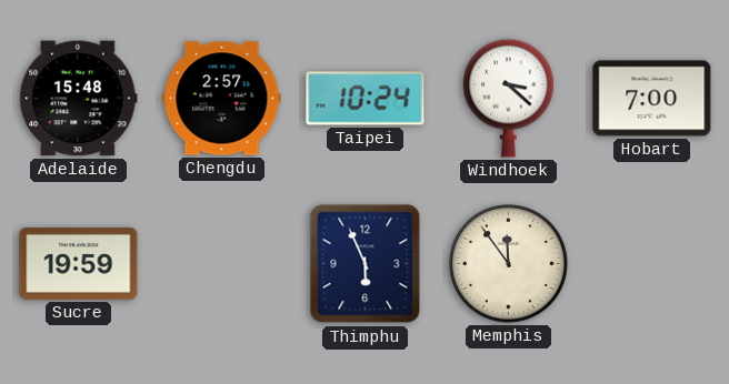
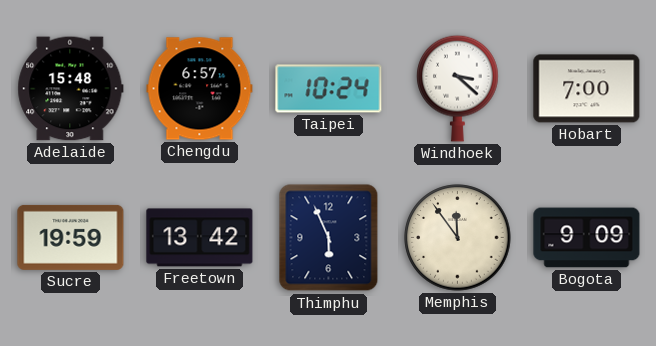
Chengdu: 2:57 -> 6:57 (200, 89)
Freetown: none -> 13:42 (200, 238)
Bogota: none -> 9:09 (587, 238)
